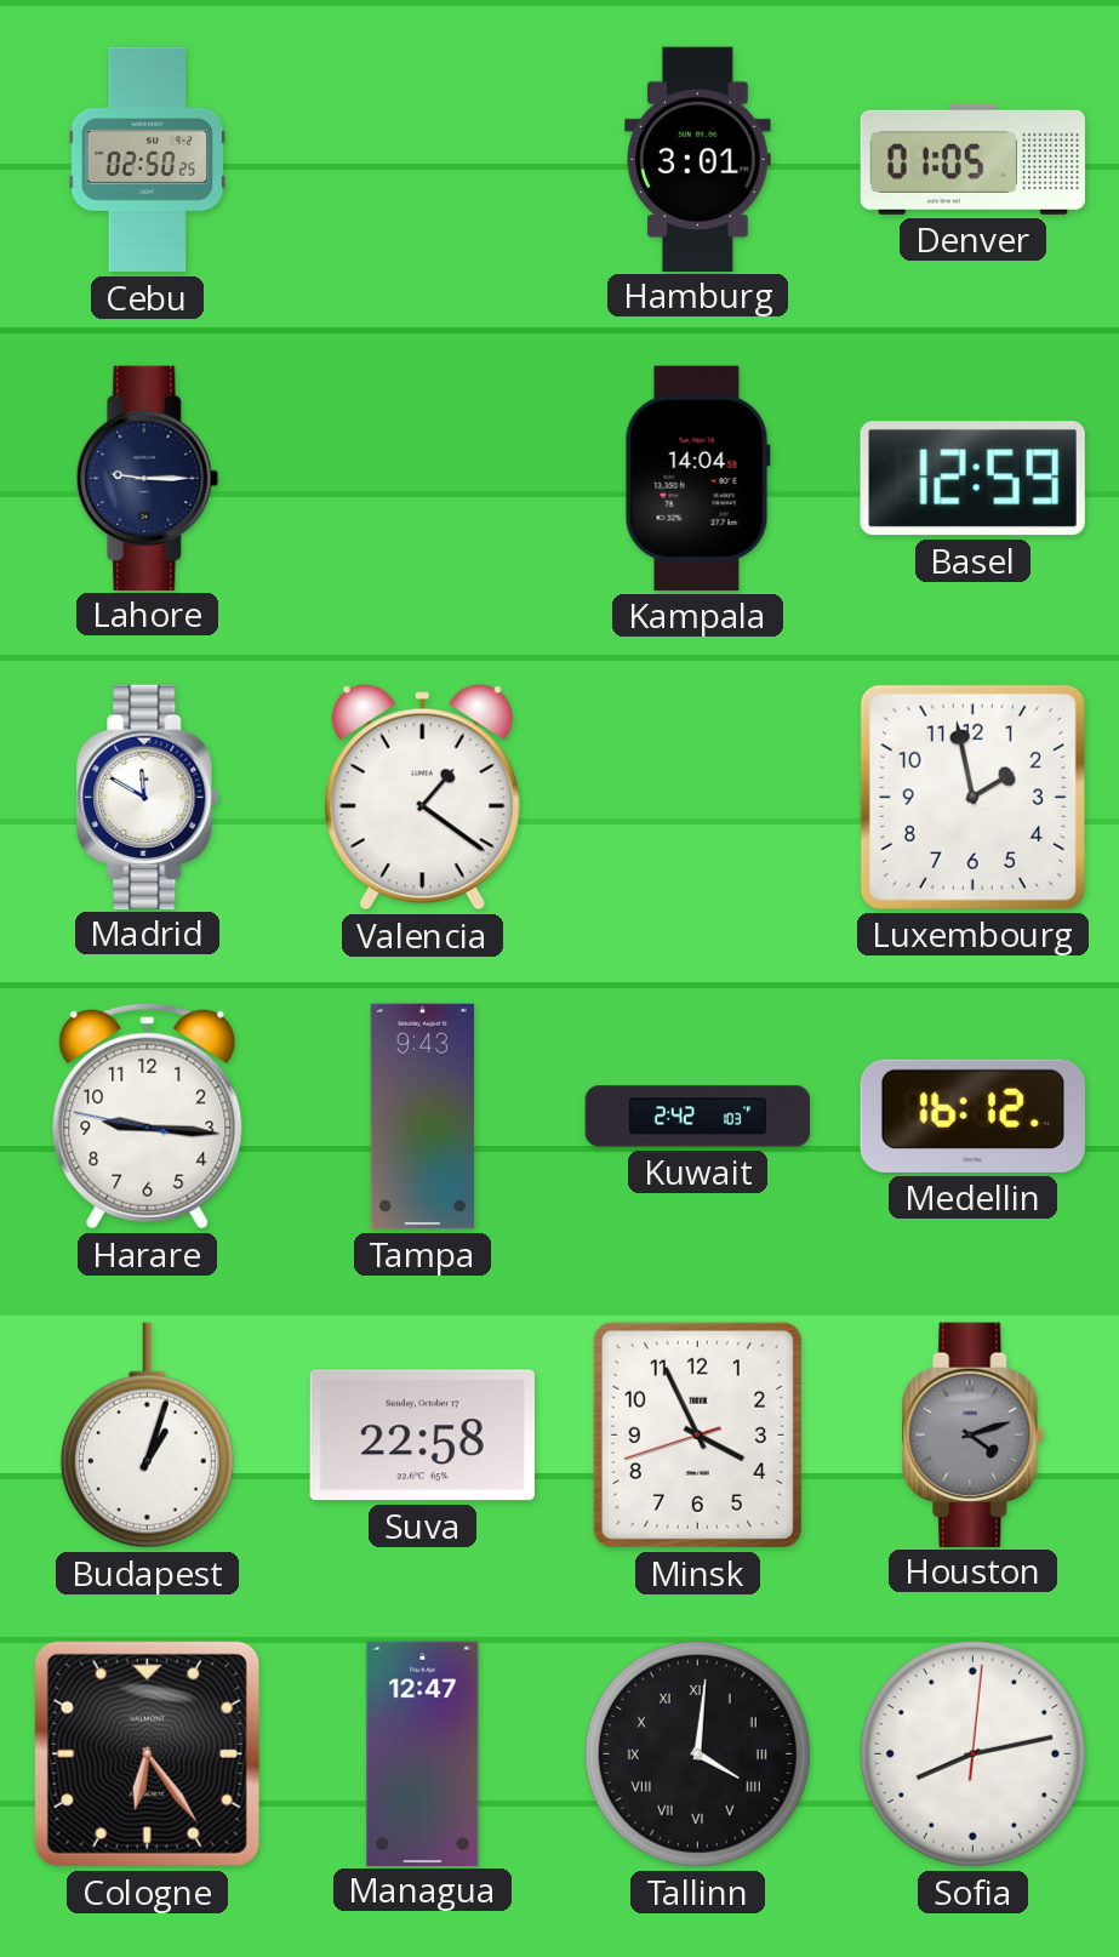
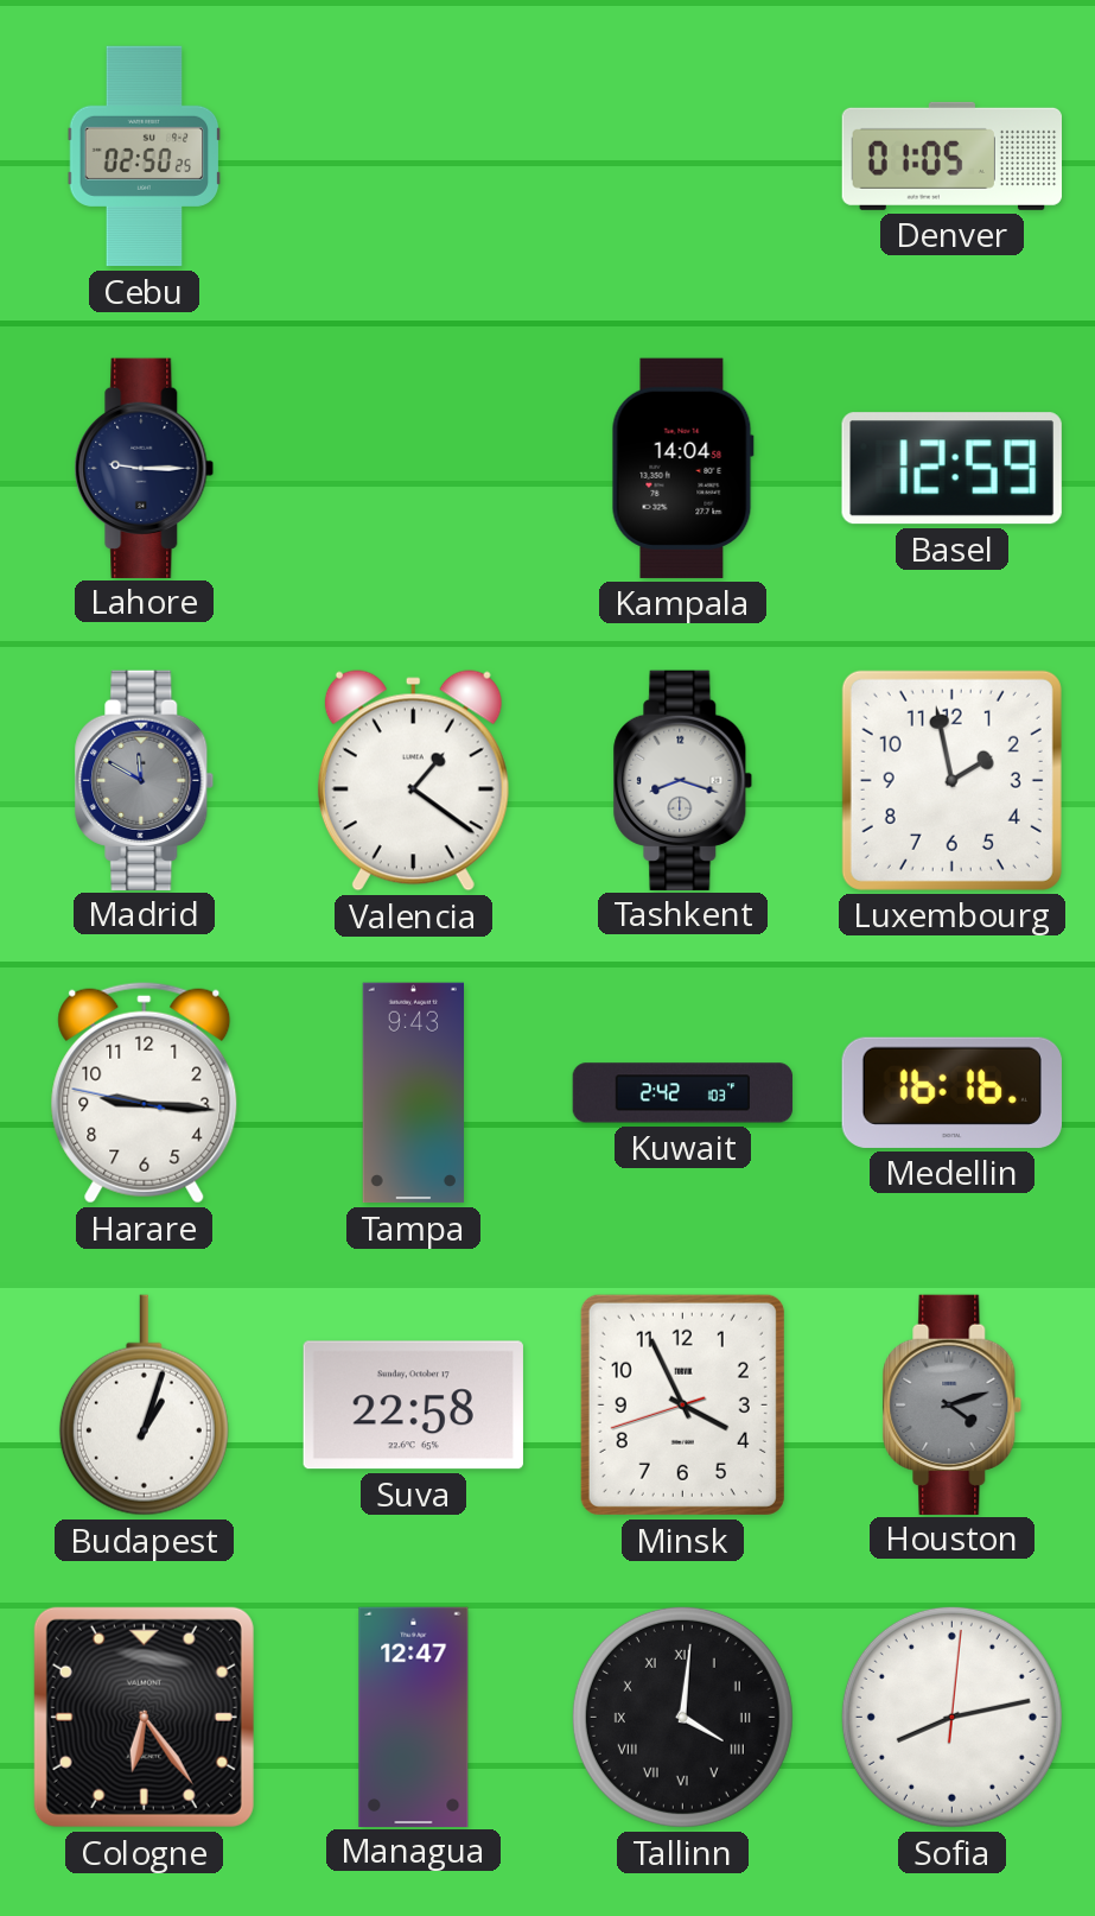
Hamburg: 3:01 -> none (698, 159)
Madrid dial: white -> grey (145, 780)
Tashkent: none -> 8:18 (683, 780)
Medellin: 16:12 -> 16:16 (951, 1092)
